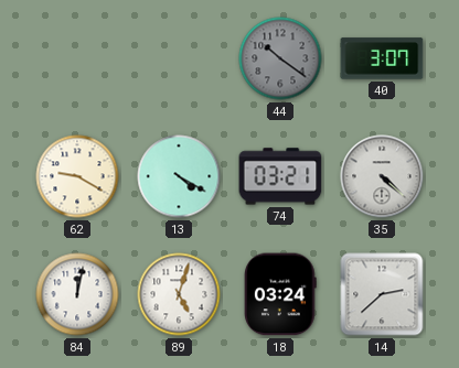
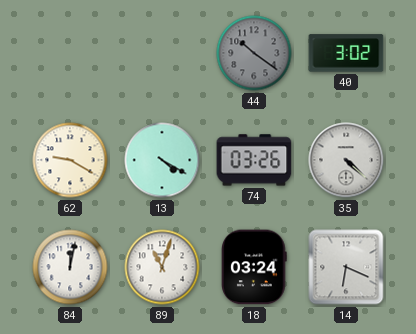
40: 3:07 -> 3:02 (346, 53)
74: 03:21 -> 03:26 (254, 160)
89: 5:03 -> 11:03 (162, 267)
14: 2:38 -> 6:19 (346, 267)
